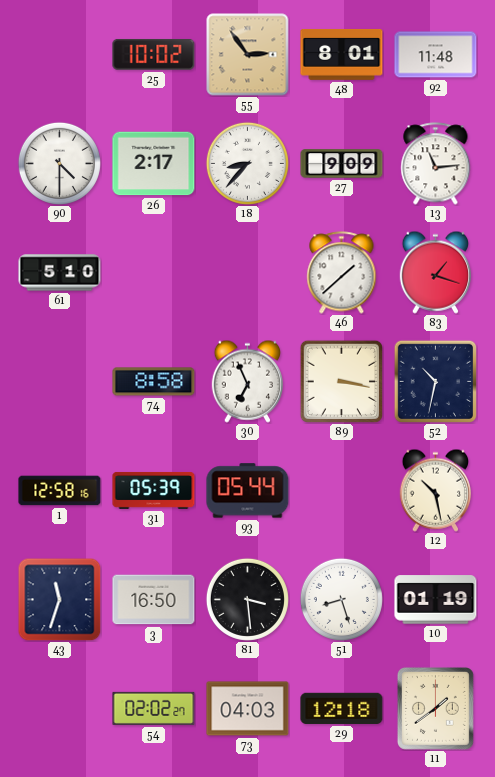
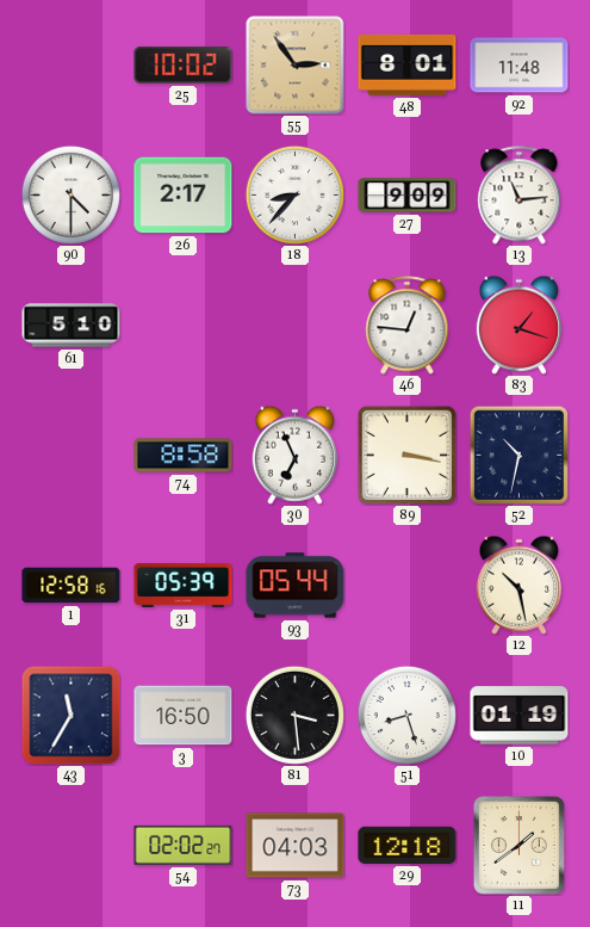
46: 1:38 -> 12:46 (408, 326)
43: 11:33 -> 11:35 (70, 715)
